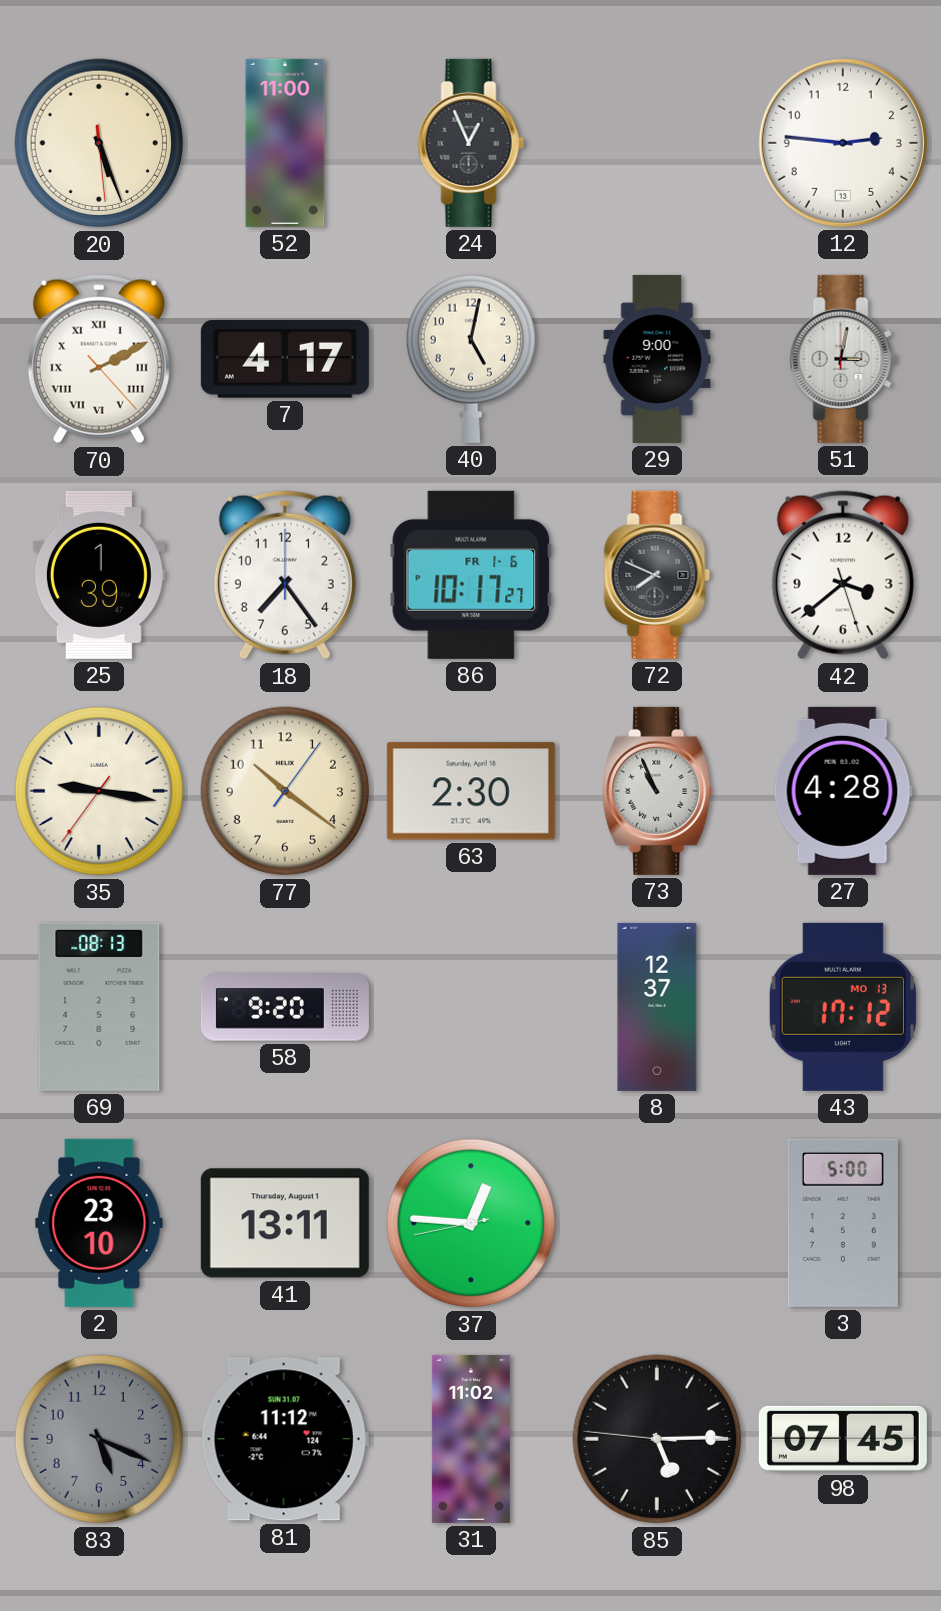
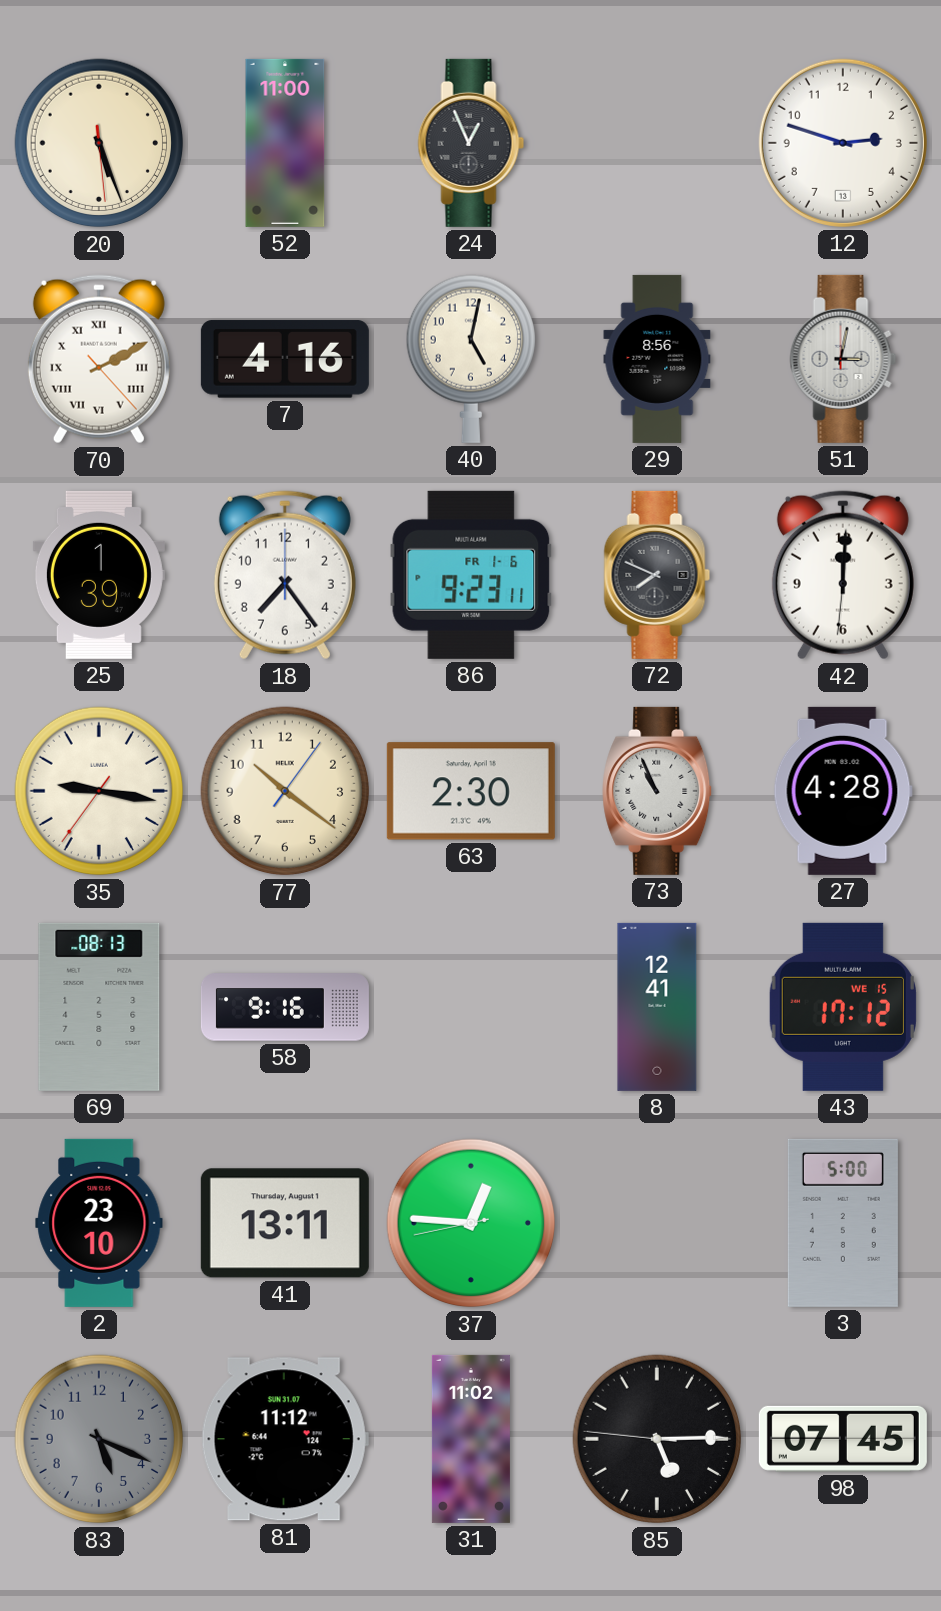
12: 2:46 -> 2:48 (843, 143)
7: 4:17 -> 4:16 (285, 359)
29: 9:00 -> 8:56 (657, 359)
86: 10:17 -> 9:23 (471, 575)
42: 3:38 -> 12:00 (843, 575)
58: 9:20 -> 9:16 (285, 1007)
8: 12:37 -> 12:41 (657, 1007)
43 date: MO 13 -> WE 15 (843, 1007)
